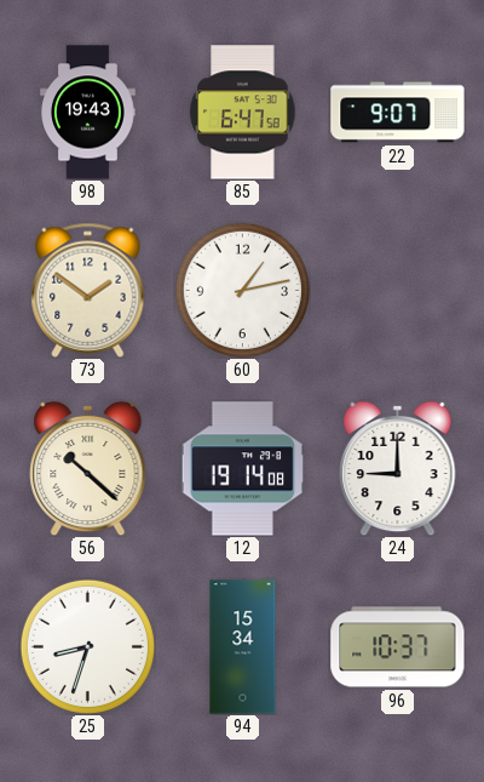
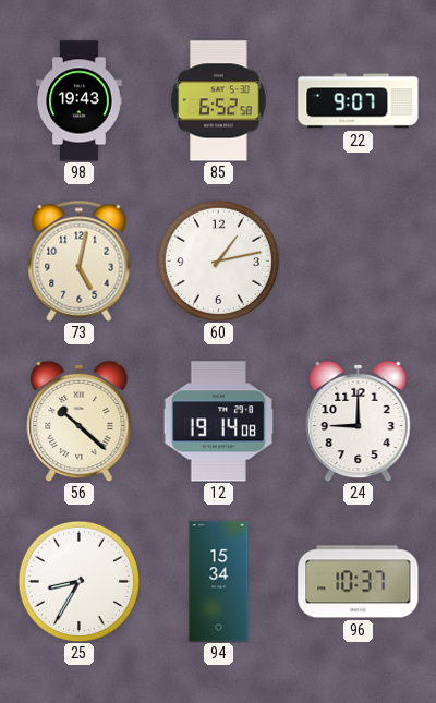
85: 6:47 -> 6:52 (219, 101)
73: 1:51 -> 5:02 (80, 260)
25: 8:33 -> 8:35 (78, 581)
